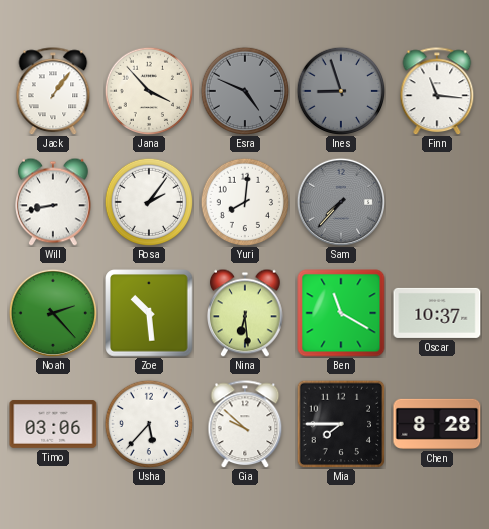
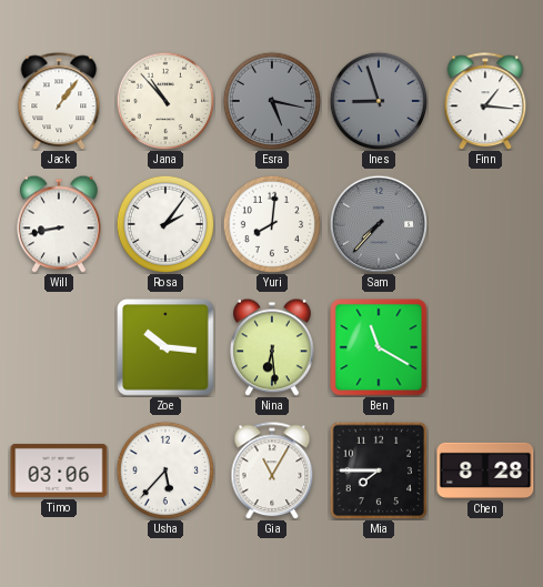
Jana: 3:53 -> 10:53 (165, 101)
Esra: 4:49 -> 5:17 (272, 101)
Finn: 11:16 -> 1:16 (485, 101)
Noah: 2:23 -> none (52, 312)
Zoe: 10:29 -> 10:16 (165, 347)
Oscar: 10:37 -> none (437, 313)
Gia: 9:52 -> 11:05 (272, 470)
